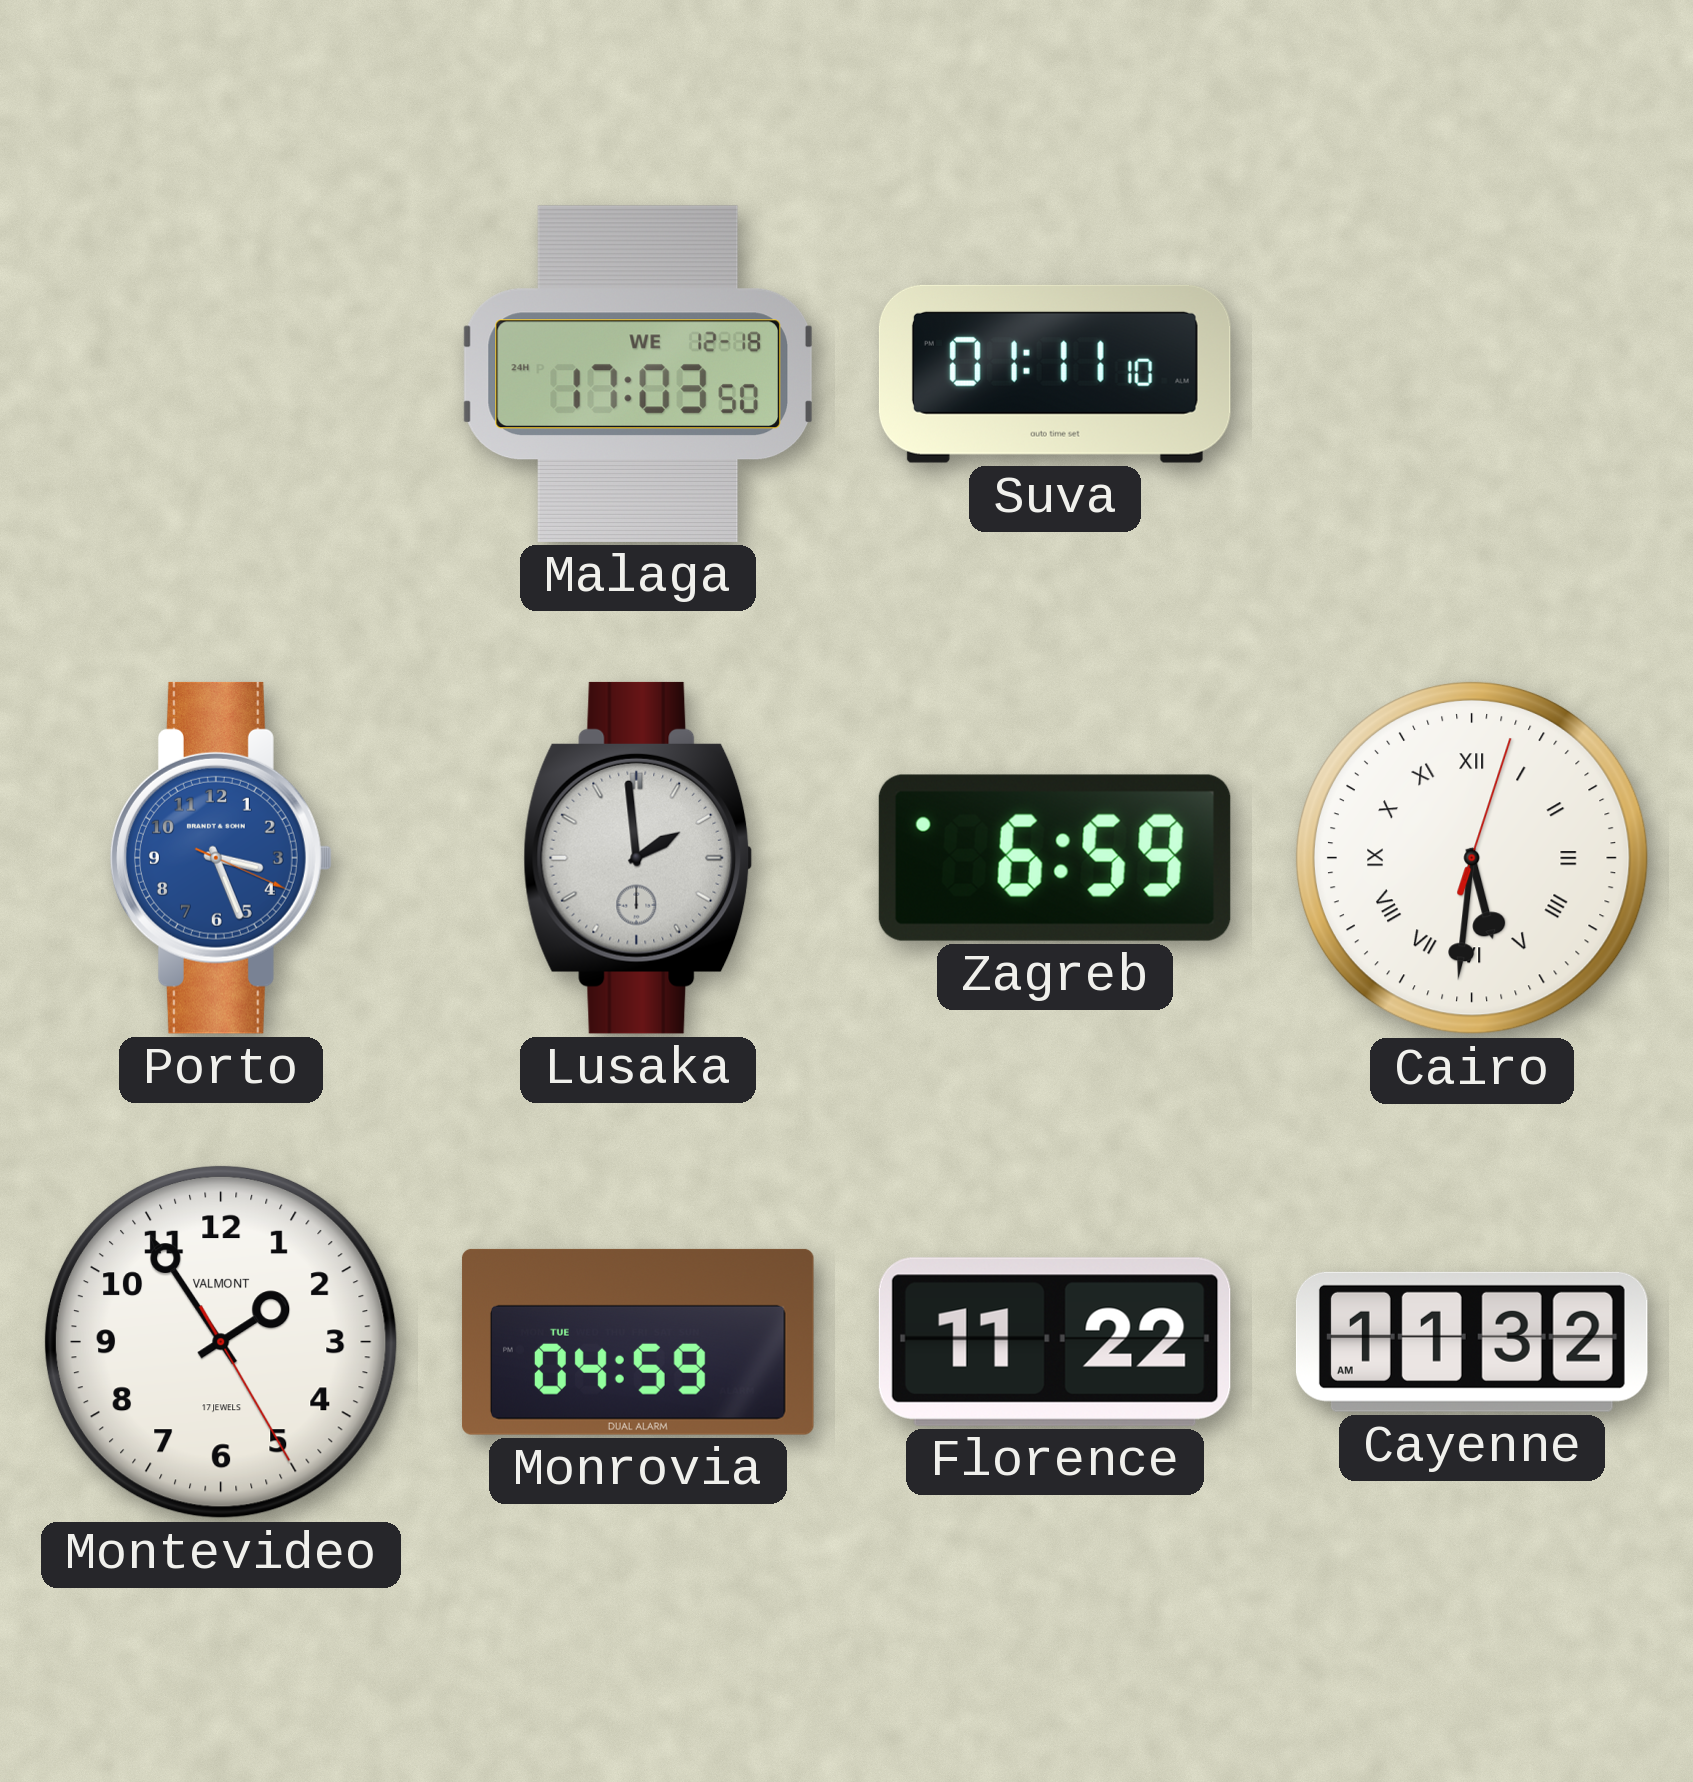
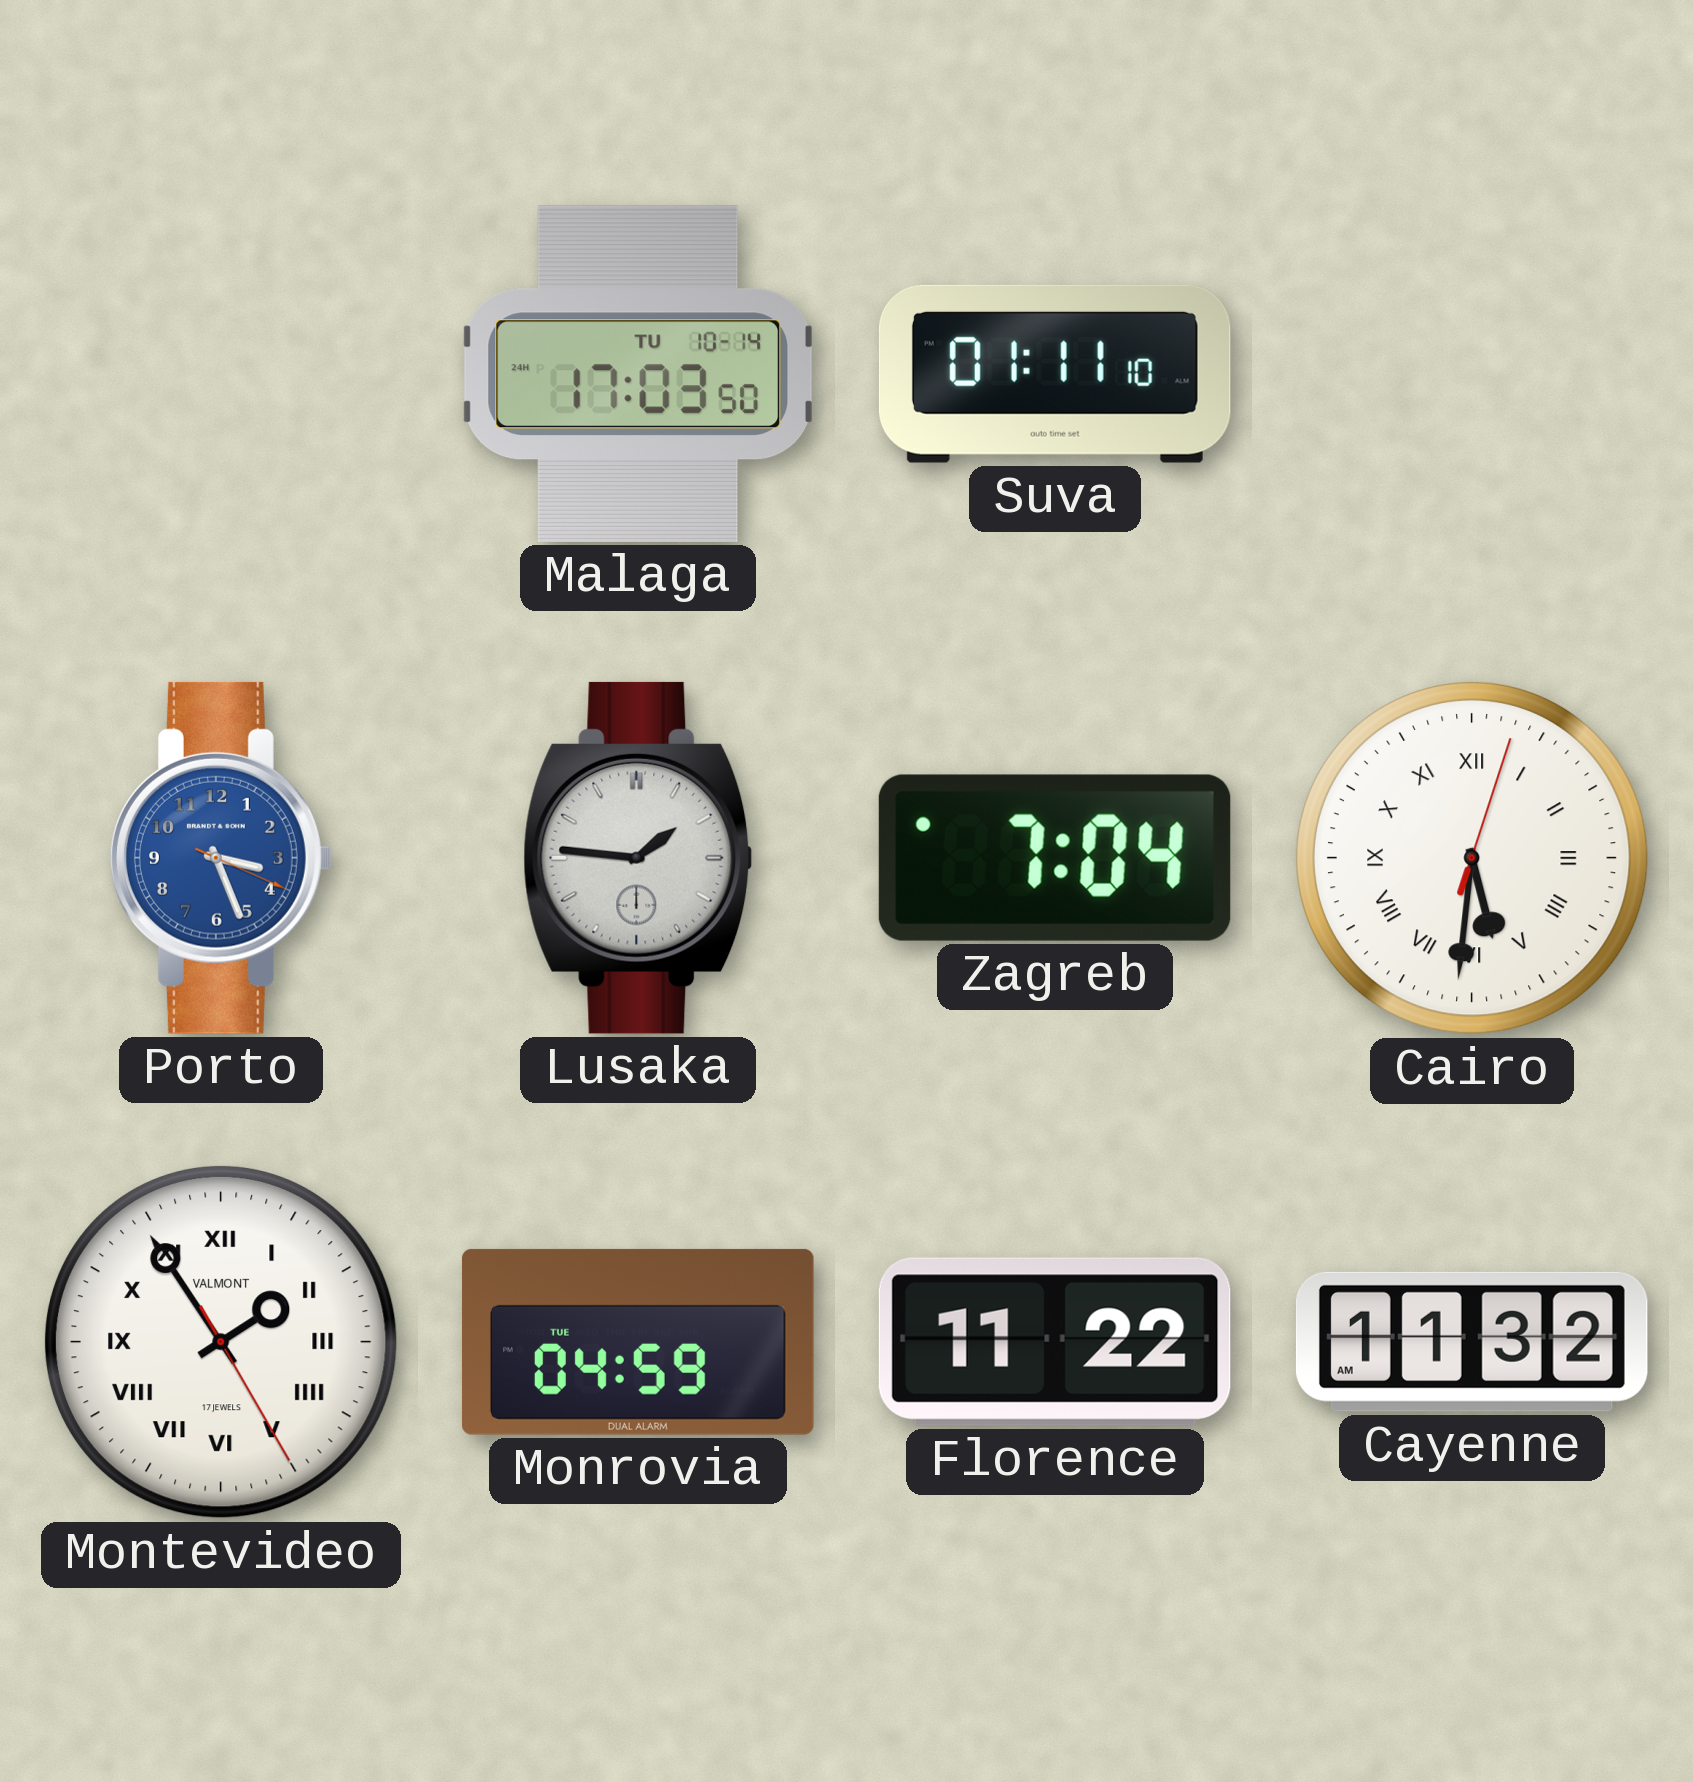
Malaga date: WE 12-18 -> TU 10-14 (638, 374)
Lusaka: 1:59 -> 1:46 (638, 858)
Zagreb: 6:59 -> 7:04 (1055, 858)
Montevideo numerals: Arabic -> Roman (221, 1342)
